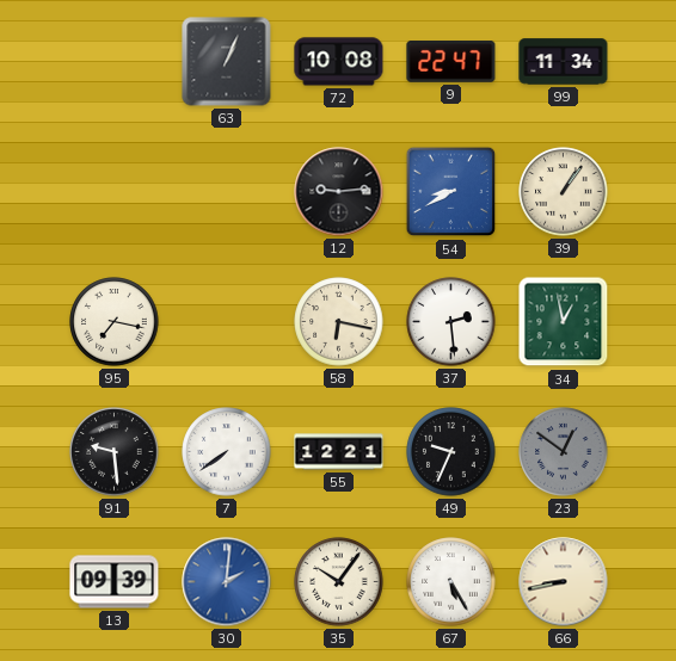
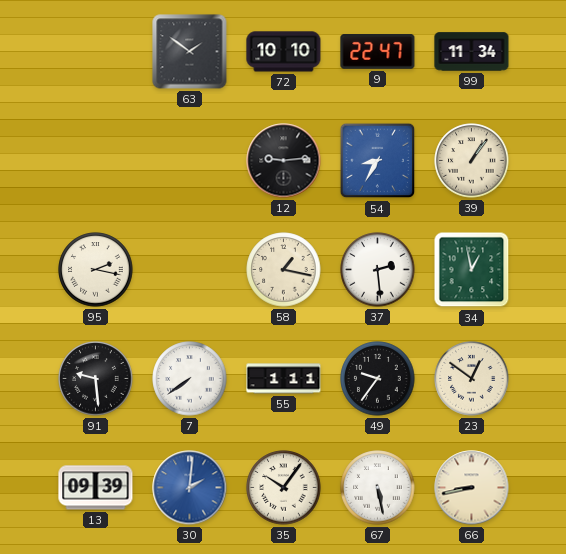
63: 1:04 -> 1:51 (190, 52)
72: 10:08 -> 10:10 (284, 52)
54: 8:40 -> 8:35 (378, 161)
95: 7:17 -> 2:17 (96, 270)
58: 6:17 -> 1:17 (284, 270)
55: 12:21 -> 1:11 (284, 379)
49: 9:34 -> 9:36 (378, 379)
23 dial: grey -> cream (472, 379)
67: 5:25 -> 5:28 (378, 488)
